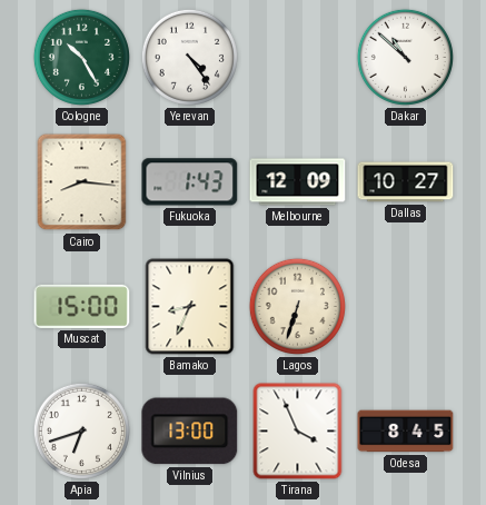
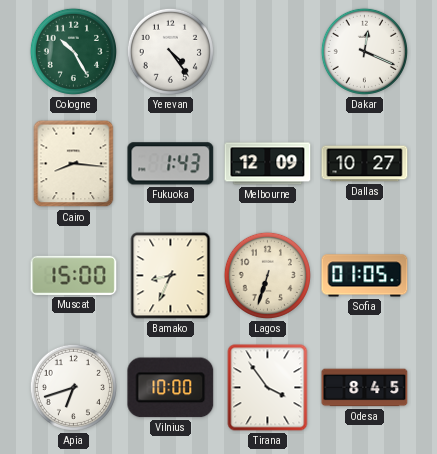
Dakar: 10:52 -> 12:19 (364, 51)
Sofia: none -> 01:05 (365, 276)
Vilnius: 13:00 -> 10:00 (171, 388)
Tirana: 3:56 -> 3:54 (268, 388)
